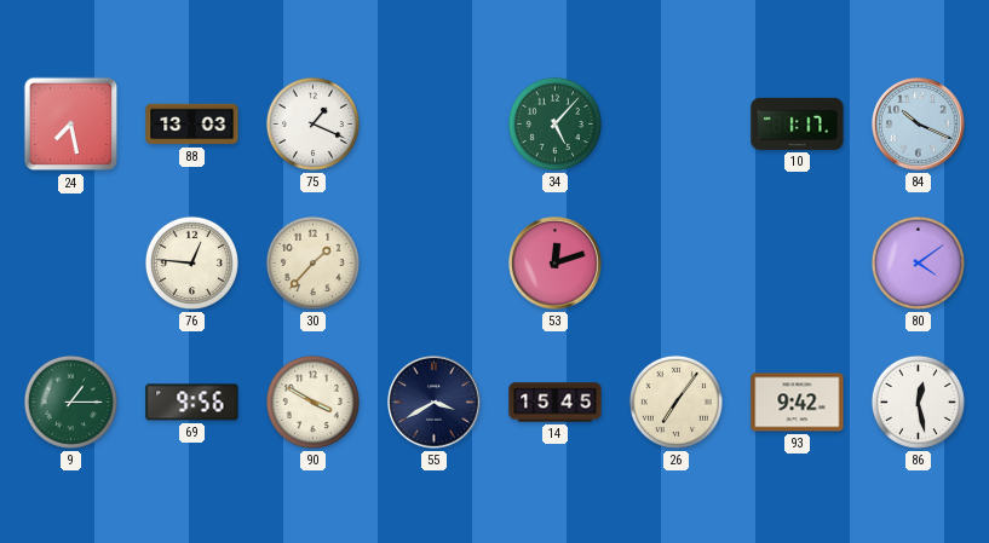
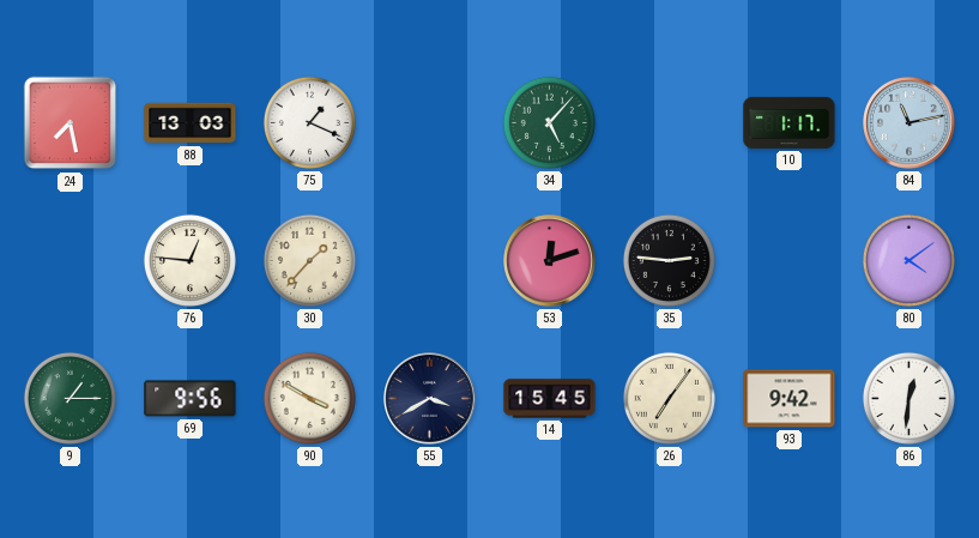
84: 10:19 -> 11:13 (909, 123)
35: none -> 2:46 (669, 260)
86: 12:28 -> 12:31 (908, 398)
